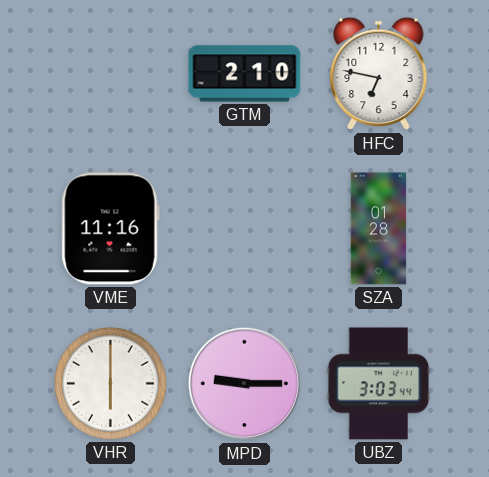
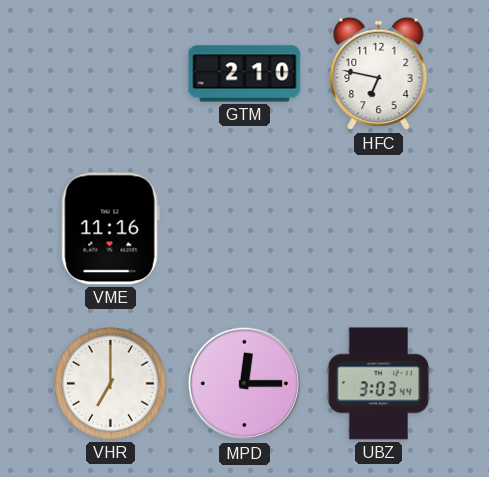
SZA: 01:28 -> none (379, 229)
VHR: 6:00 -> 7:00 (111, 384)
MPD: 9:15 -> 12:15 (245, 384)
